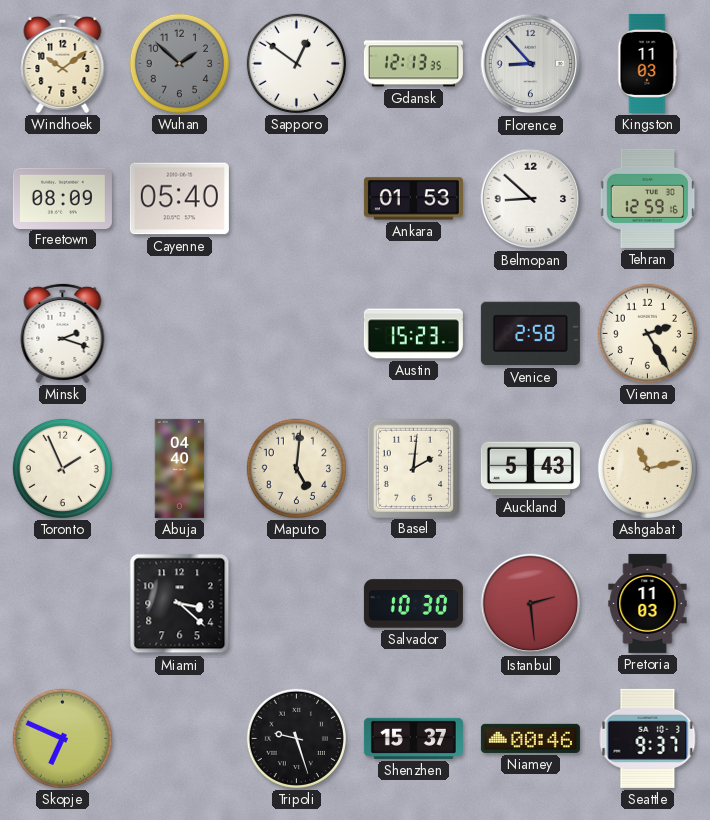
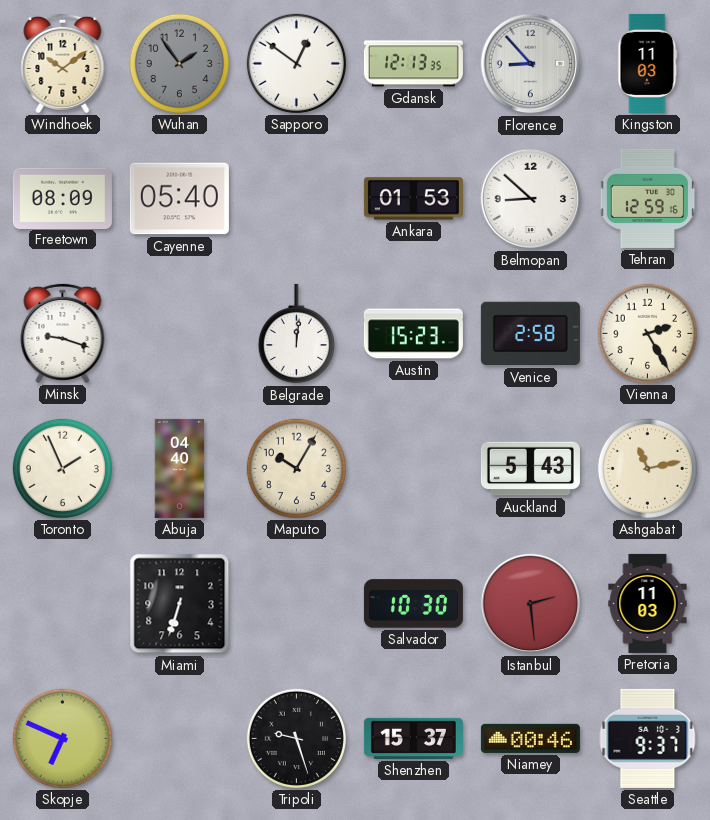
Wuhan: 1:52 -> 1:54 (179, 63)
Minsk: 2:18 -> 9:18 (63, 333)
Belgrade: none -> 12:01 (296, 334)
Maputo: 5:01 -> 10:05 (296, 468)
Basel: 2:01 -> none (413, 468)
Miami: 3:22 -> 6:33 (180, 604)
